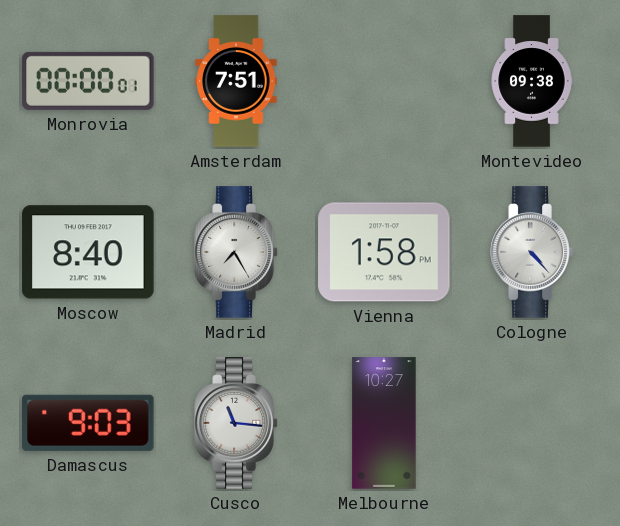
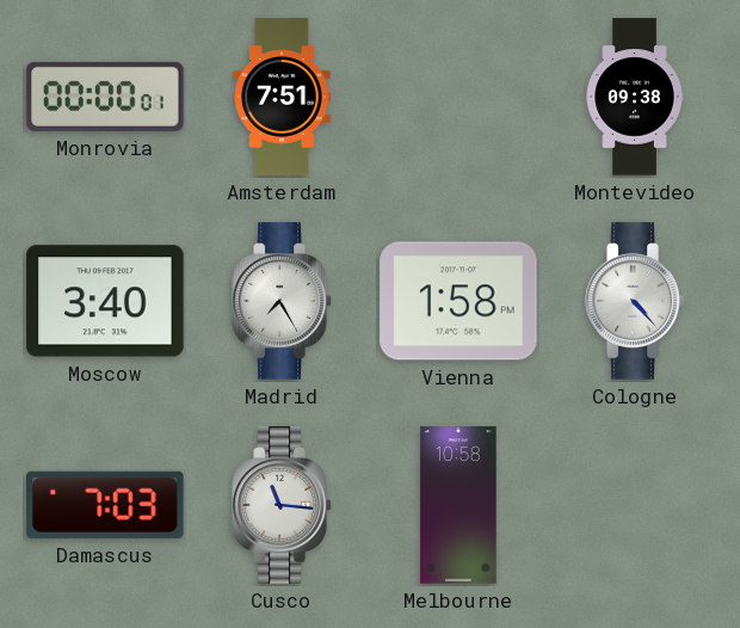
Moscow: 8:40 -> 3:40 (105, 301)
Damascus: 9:03 -> 7:03 (105, 505)
Melbourne: 10:27 -> 10:58 (458, 505)
